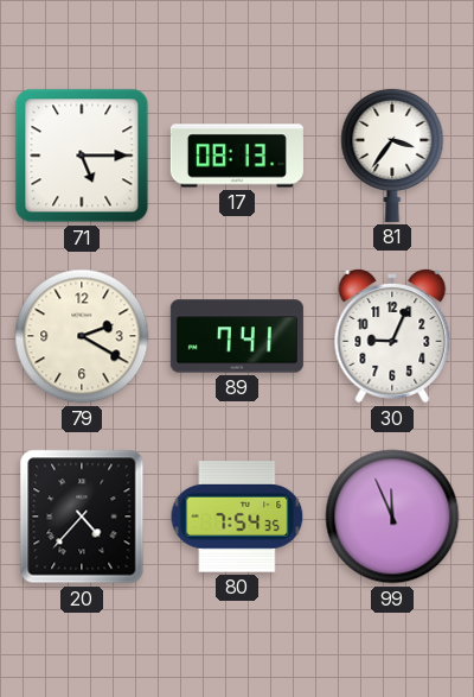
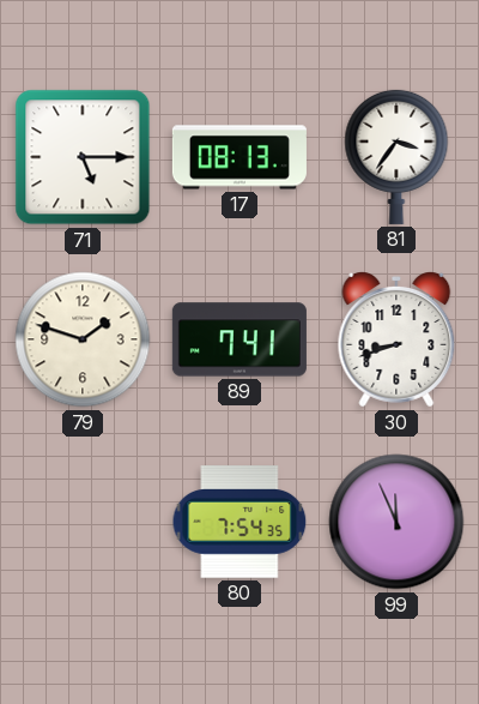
79: 2:20 -> 1:48 (83, 339)
30: 9:04 -> 8:42 (396, 341)
20: 4:37 -> none (82, 517)
